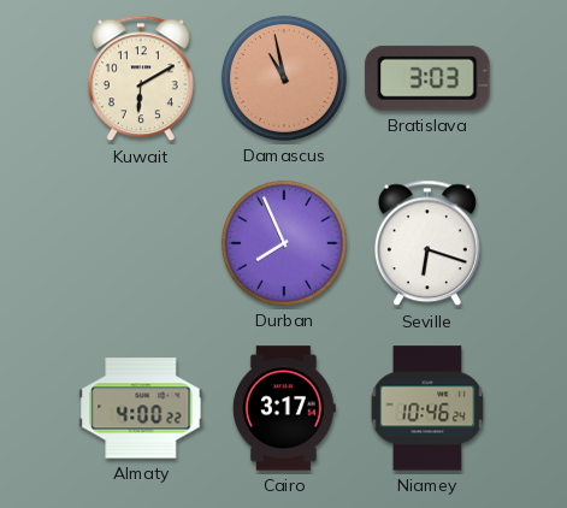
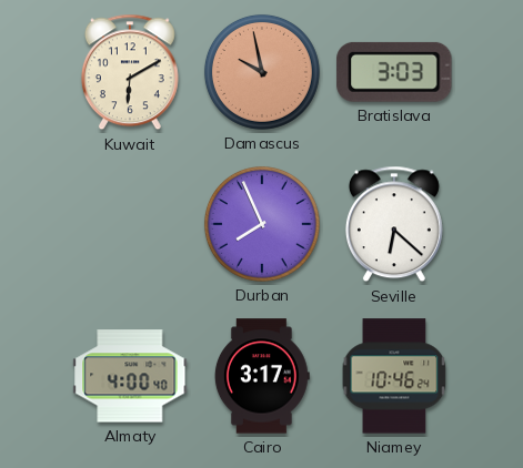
Damascus: 10:58 -> 9:58 (262, 72)
Seville: 6:18 -> 6:22 (394, 224)
Almaty: 4:00:22 -> 4:00:40 (130, 376)
